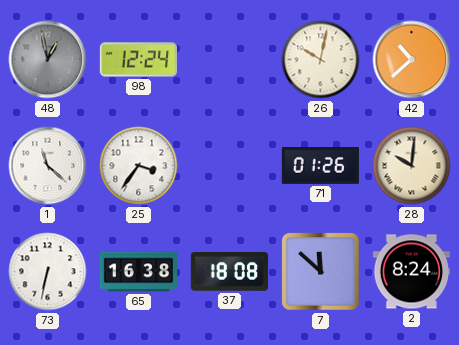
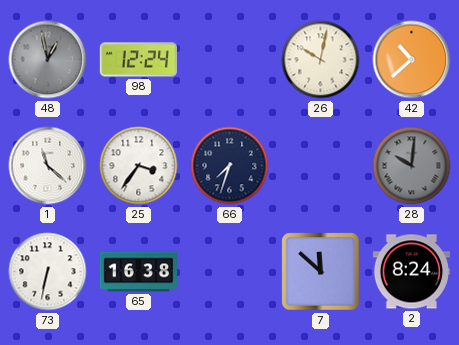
66: none -> 7:33 (230, 166)
71: 01:26 -> none (320, 166)
28 dial: cream -> grey (412, 166)
37: 18:08 -> none (229, 272)
